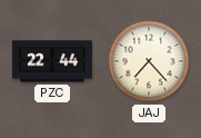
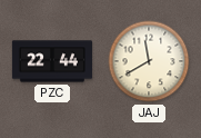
JAJ: 7:23 -> 11:40 (149, 61)
